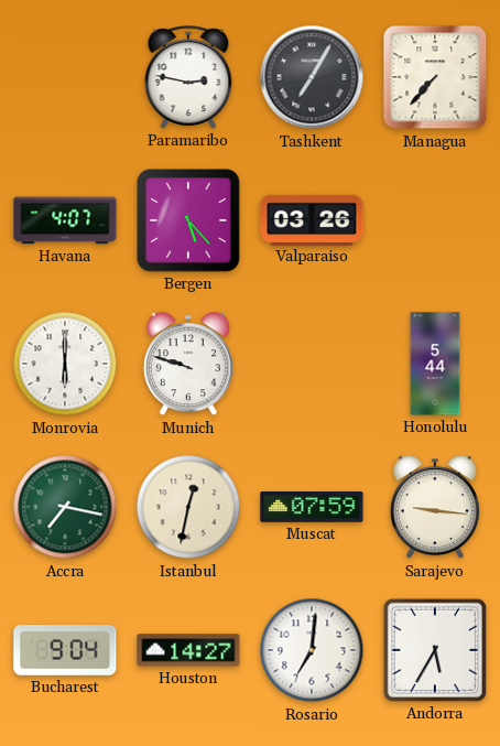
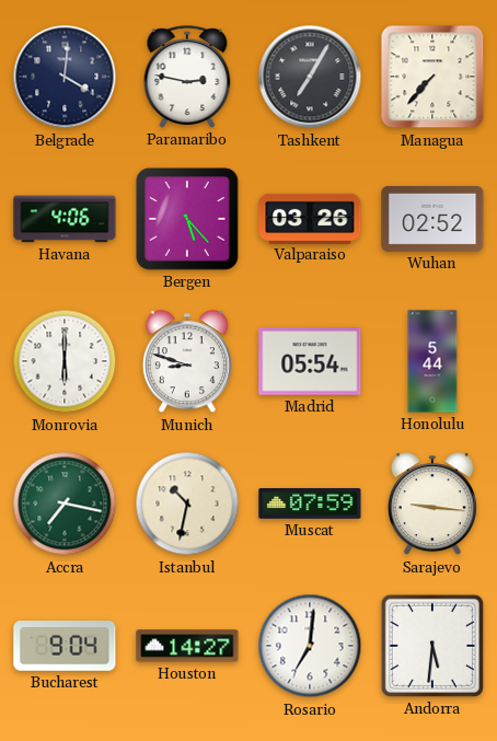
Belgrade: none -> 4:01 (65, 77)
Havana: 4:07 -> 4:06 (65, 219)
Wuhan: none -> 02:52 (432, 219)
Munich: 9:48 -> 8:48 (187, 362)
Madrid: none -> 05:54 (310, 361)
Istanbul: 12:32 -> 10:32 (187, 503)
Andorra: 5:35 -> 5:31 (432, 646)
